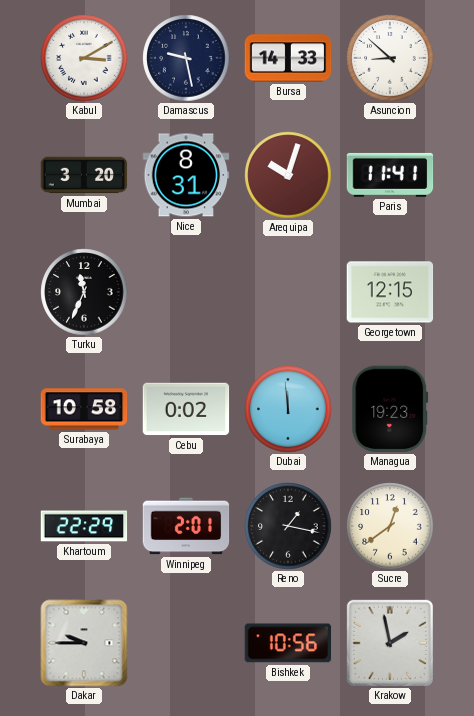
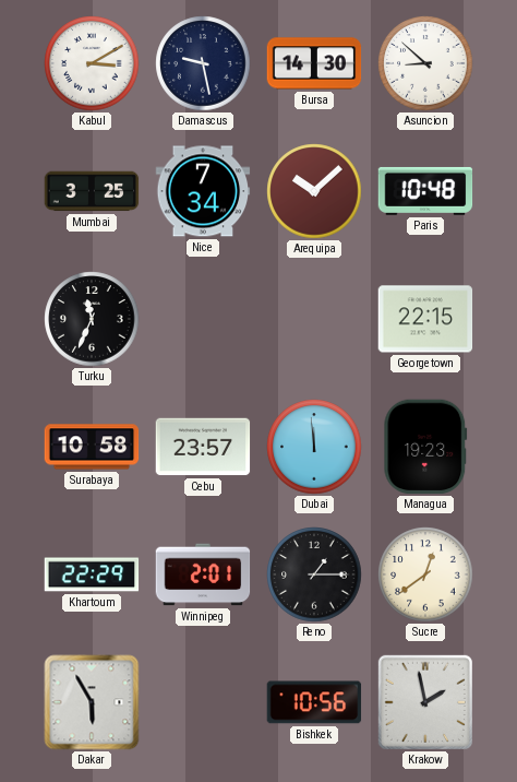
Bursa: 14:33 -> 14:30 (314, 63)
Mumbai: 3:20 -> 3:25 (92, 191)
Nice: 8:31 -> 7:34 (203, 191)
Arequipa: 10:03 -> 10:08 (314, 191)
Paris: 11:41 -> 10:48 (425, 191)
Georgetown: 12:15 -> 22:15 (425, 319)
Cebu: 0:02 -> 23:57 (203, 447)
Reno: 1:17 -> 1:15 (314, 574)
Dakar: 9:45 -> 5:55 (92, 702)
